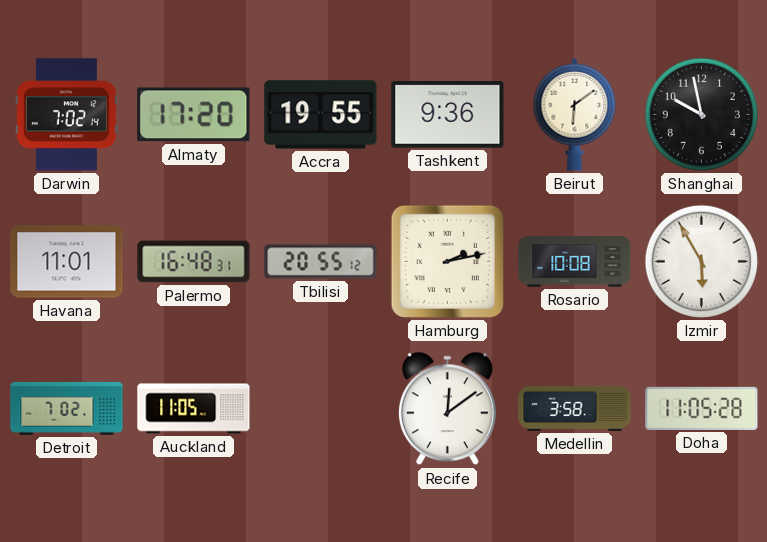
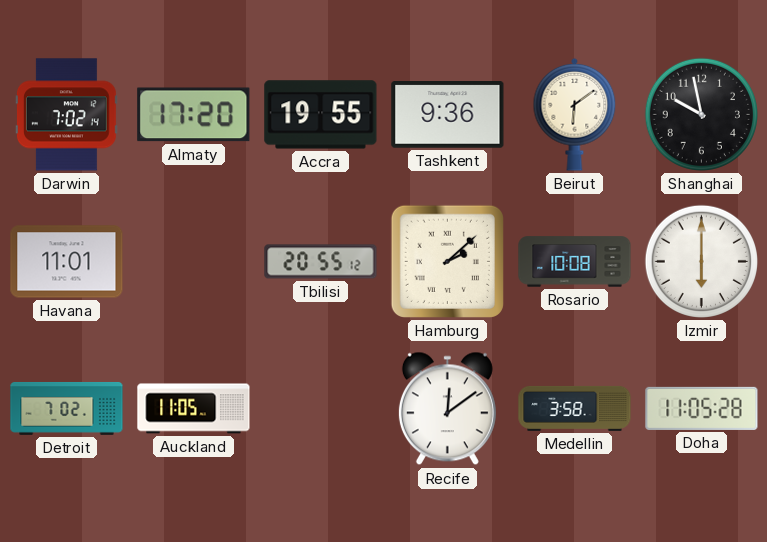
Palermo: 16:48 -> none (194, 262)
Hamburg: 2:13 -> 2:08 (447, 261)
Izmir: 5:55 -> 6:00 (701, 261)
